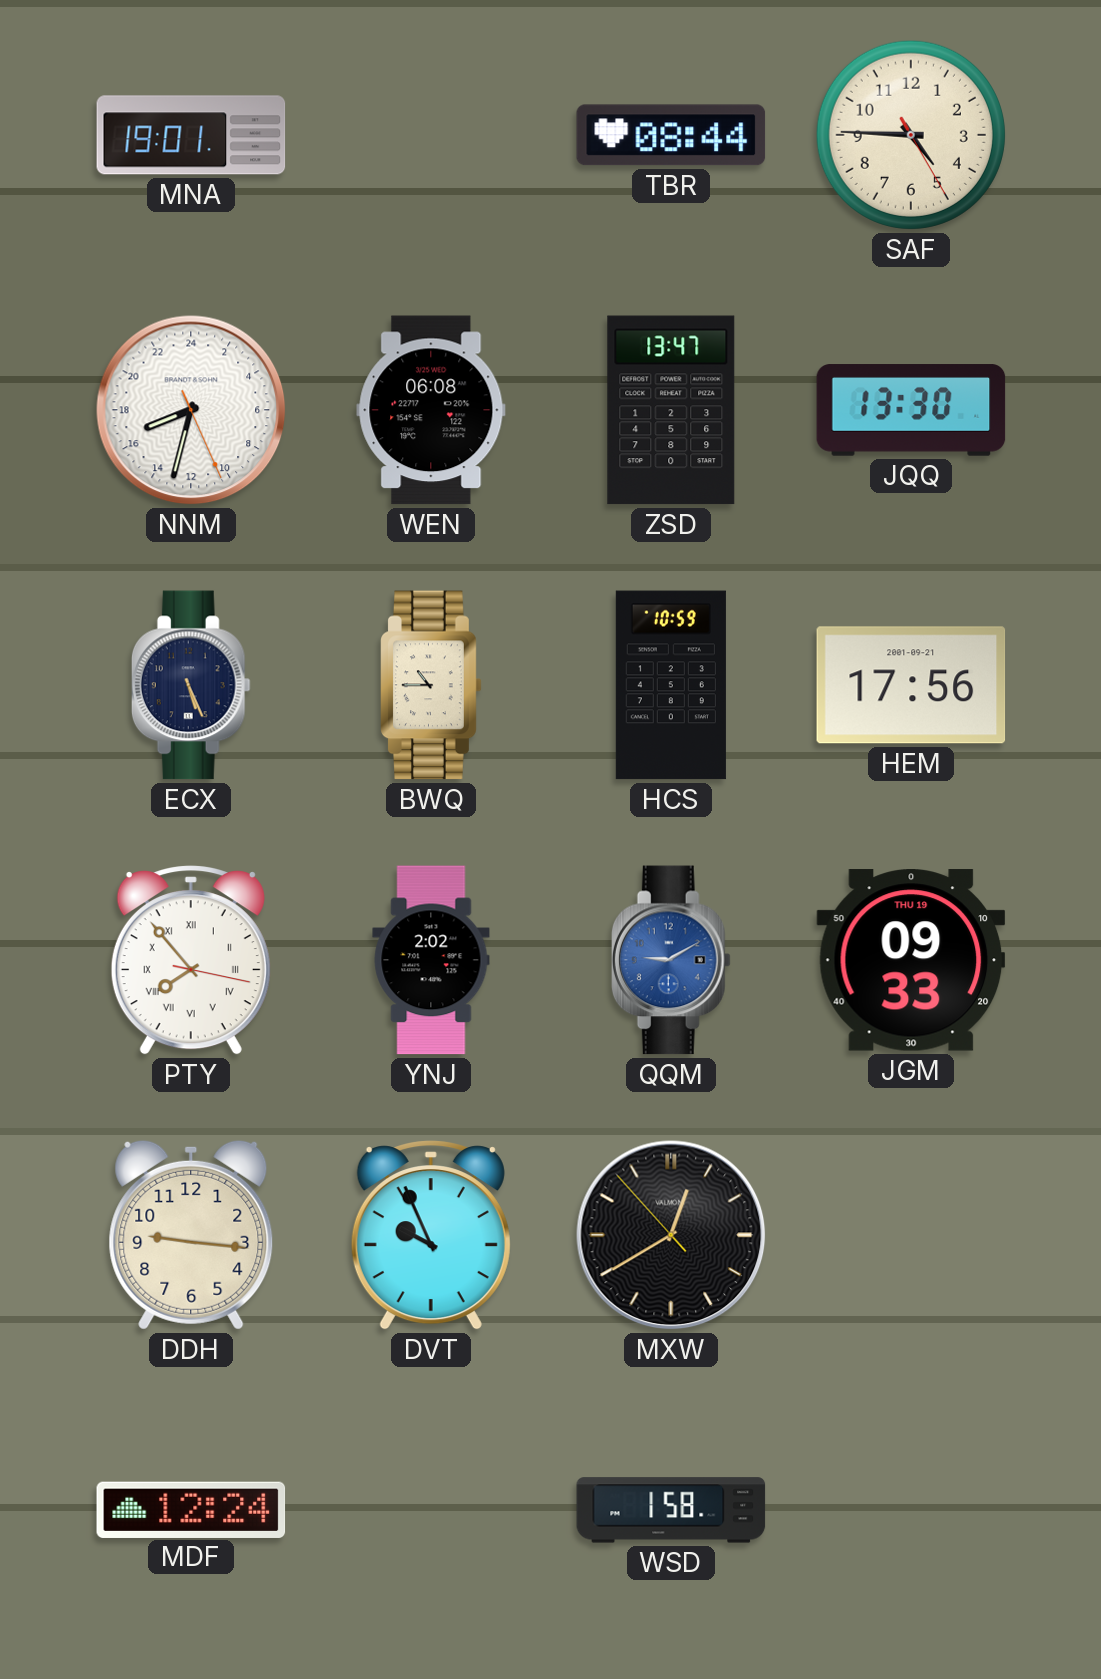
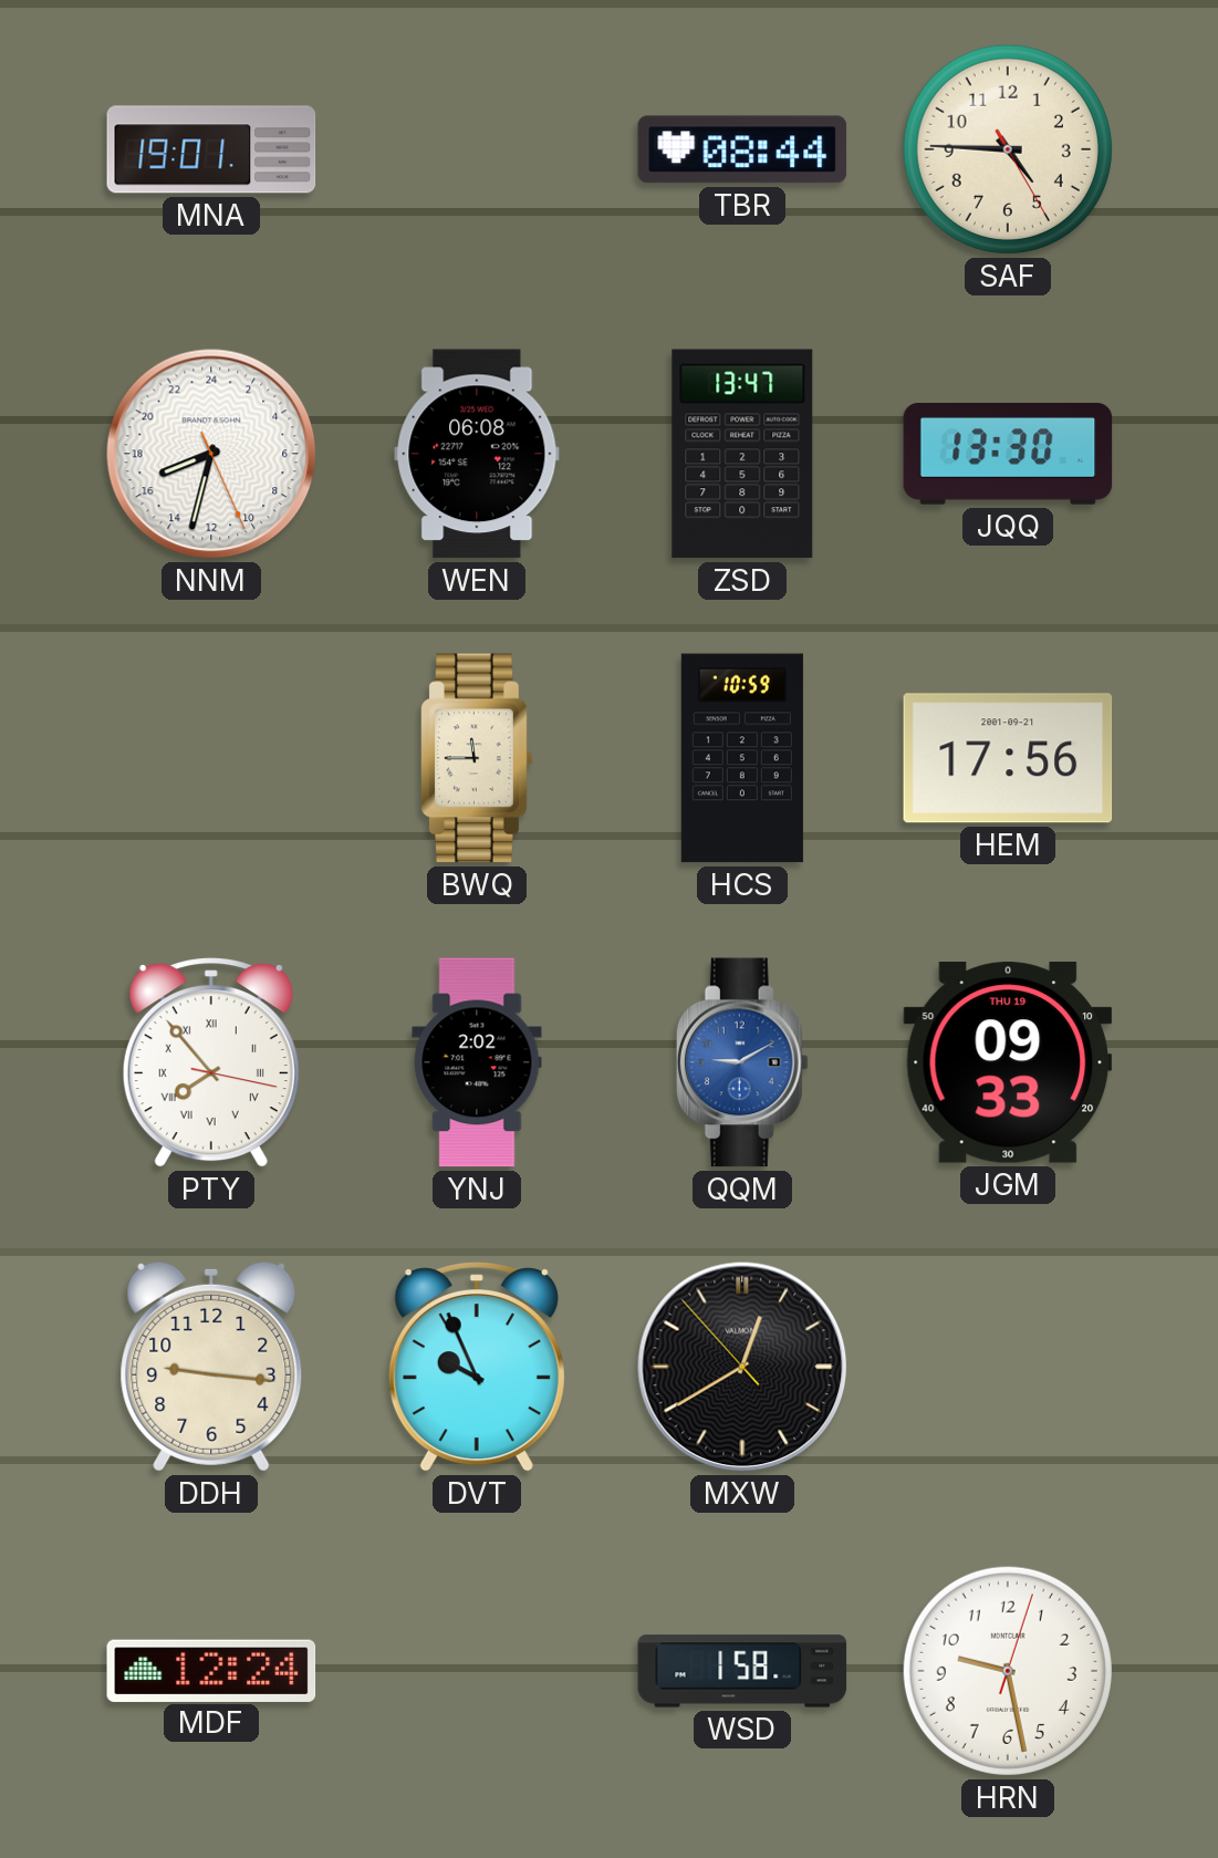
ECX: 5:26 -> none (191, 685)
BWQ: 10:45 -> 11:45 (477, 758)
HRN: none -> 9:28 (1008, 1671)
